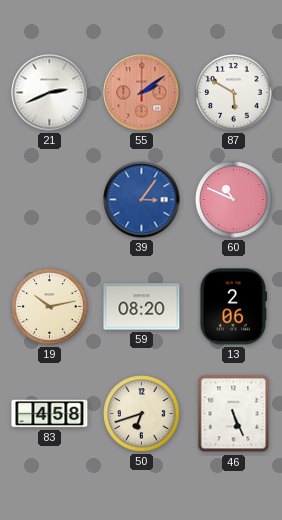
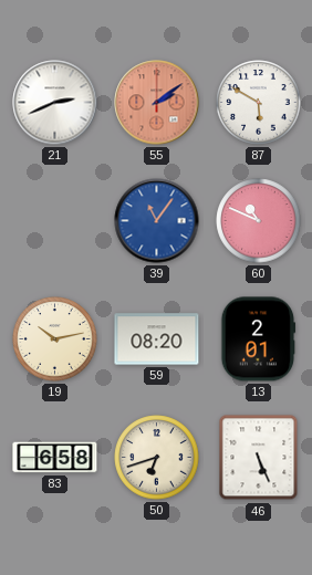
39: 3:06 -> 11:06 (157, 221)
13: 2:06 -> 2:01 (259, 339)
83: 4:58 -> 6:58 (55, 458)
